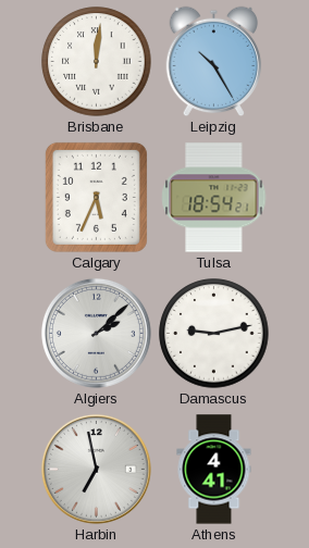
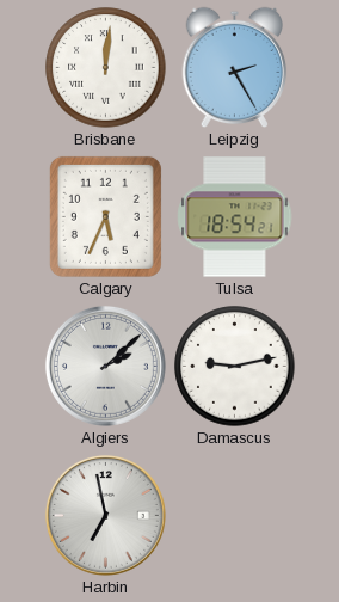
Leipzig: 10:25 -> 2:25 (235, 67)
Athens: 4:41 -> none (214, 470)
